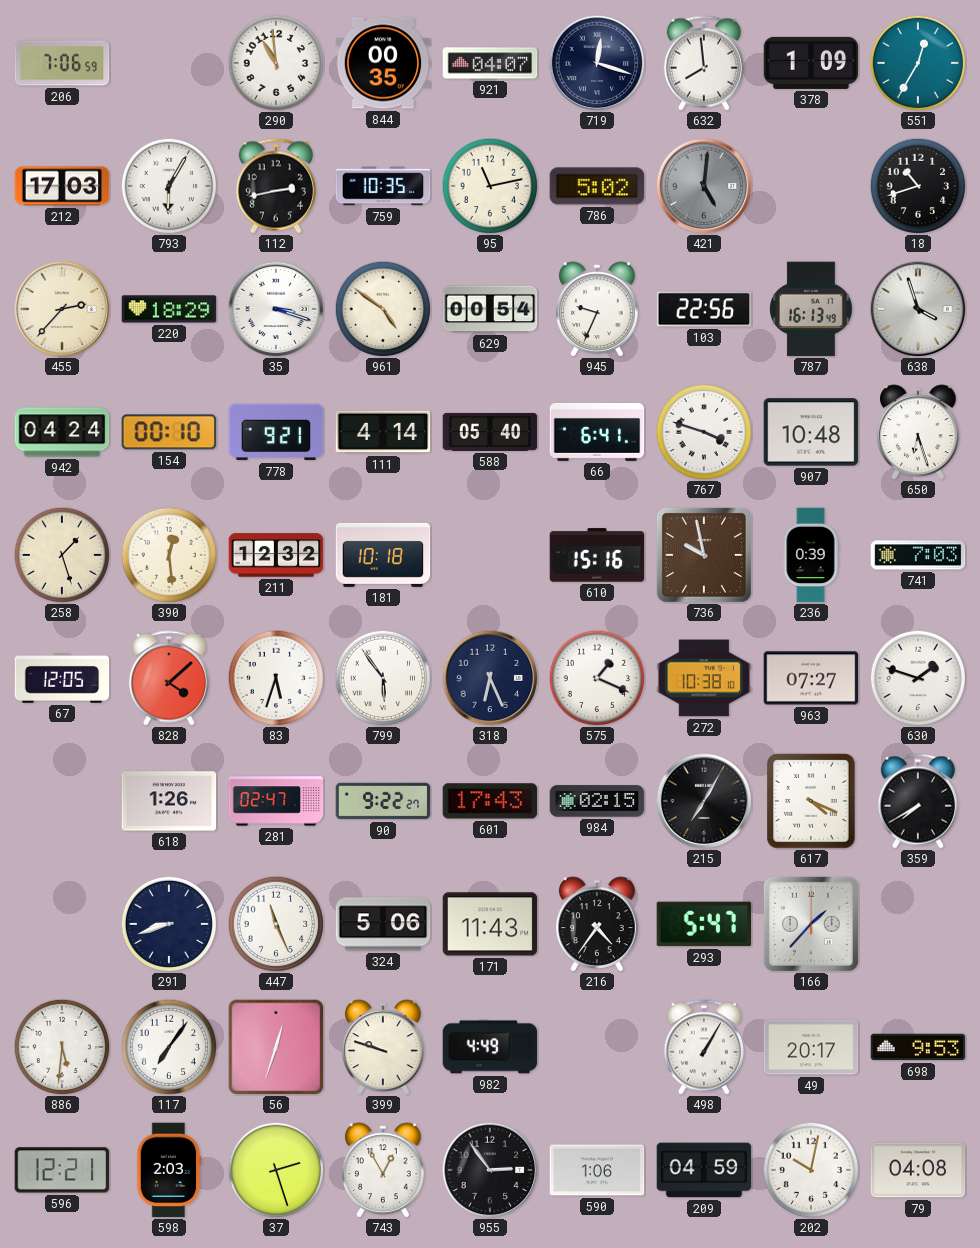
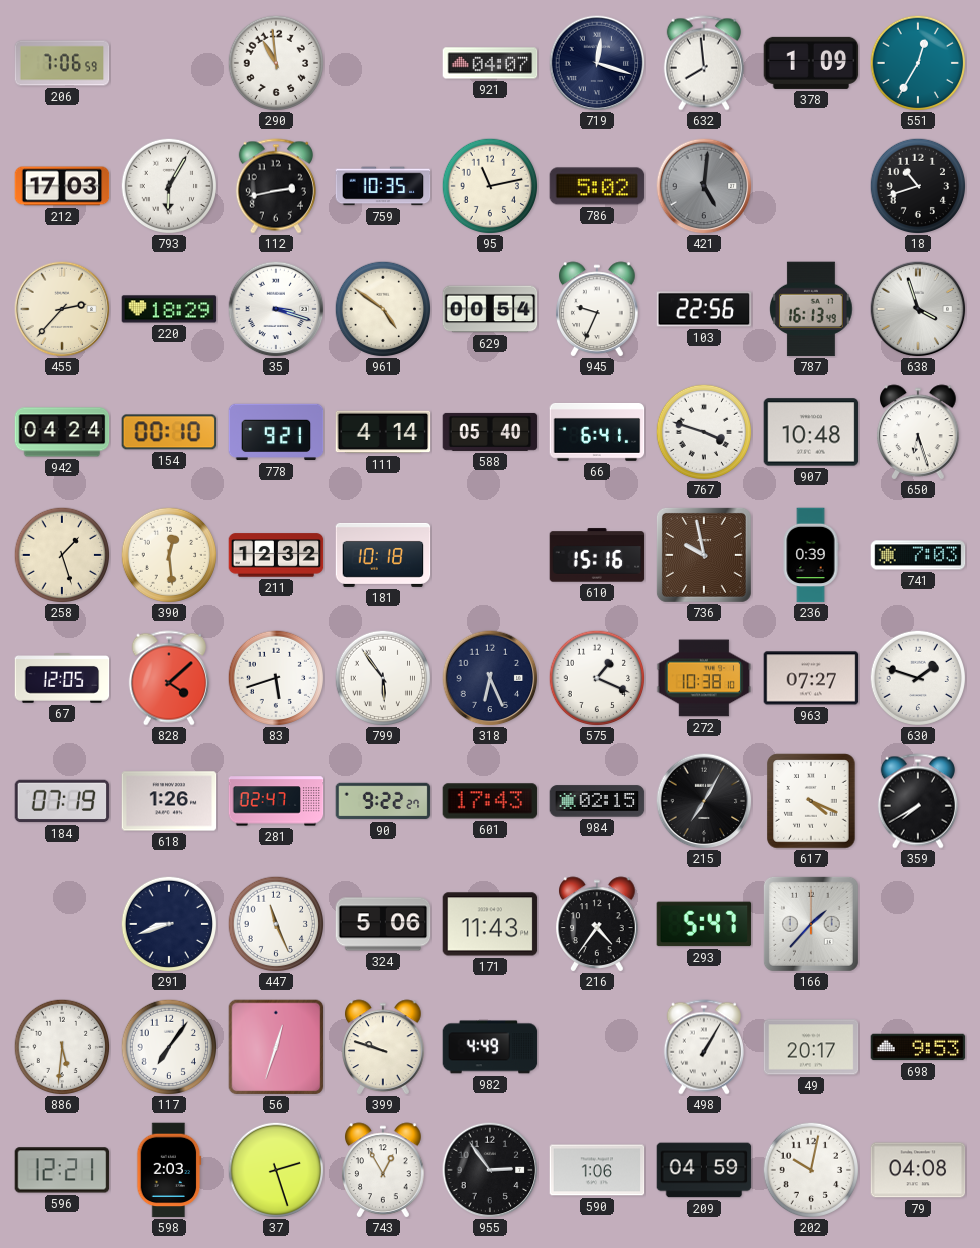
844: 00:35 -> none (383, 63)
83: 5:33 -> 5:42 (276, 678)
184: none -> 07:19 (62, 801)
